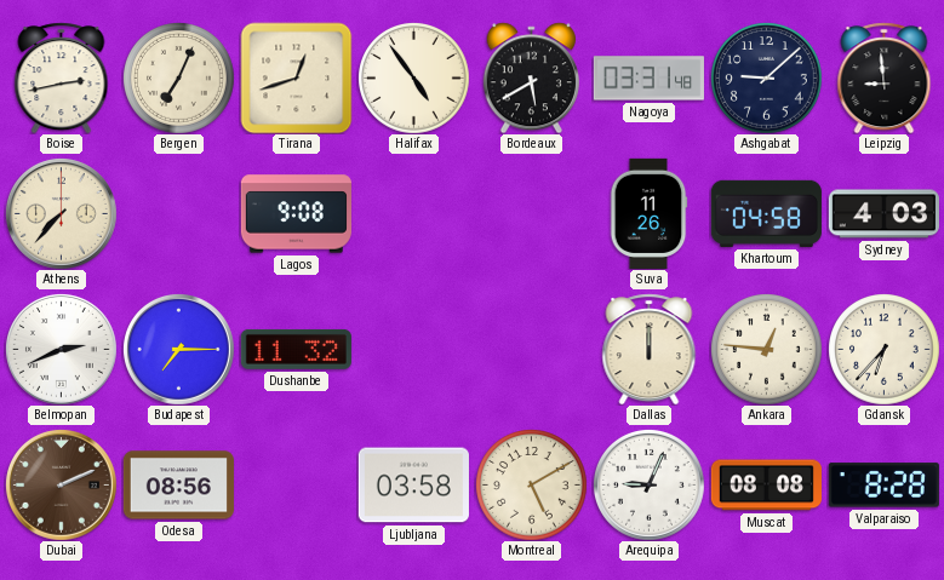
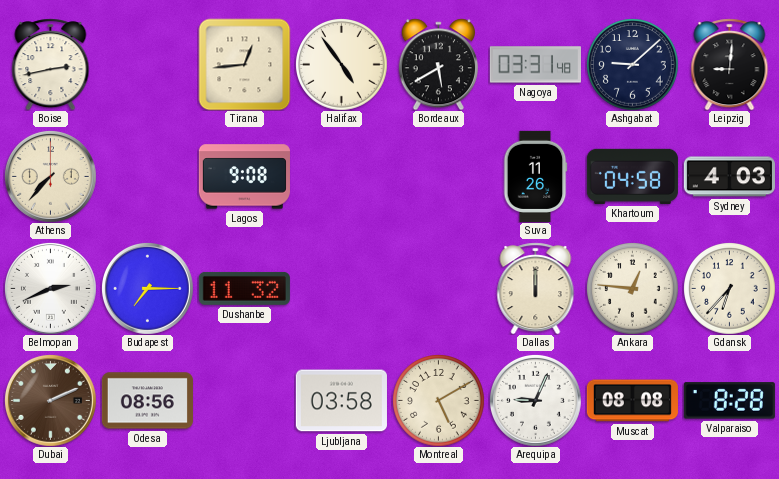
Bergen: 7:04 -> none (179, 79)
Tirana: 12:42 -> 12:44 (244, 64)
Leipzig: 8:59 -> 9:01 (730, 64)
